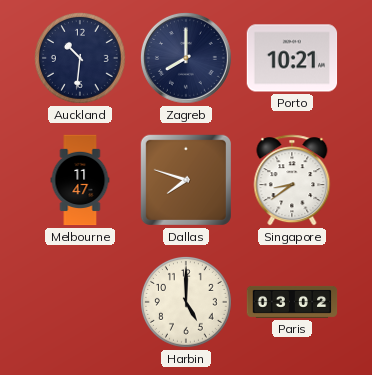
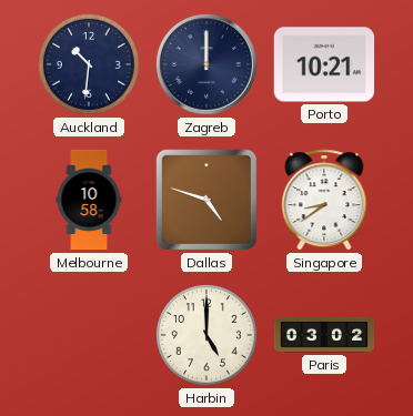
Zagreb: 8:00 -> 12:00 (206, 64)
Melbourne: 11:47 -> 10:58 (89, 200)
Dallas: 7:48 -> 4:48 (206, 200)
